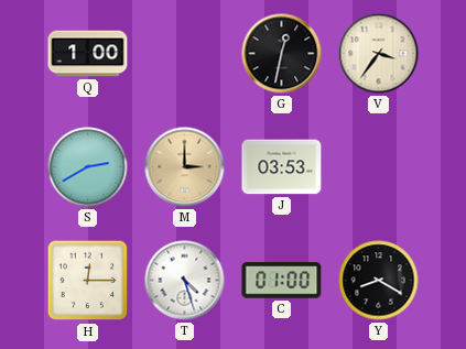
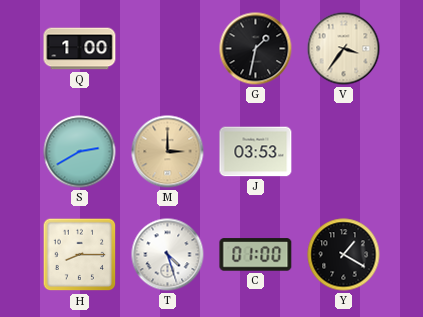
G: 12:32 -> 1:32 (256, 49)
H: 12:15 -> 8:15 (80, 255)
Y: 8:20 -> 1:20 (344, 255)
